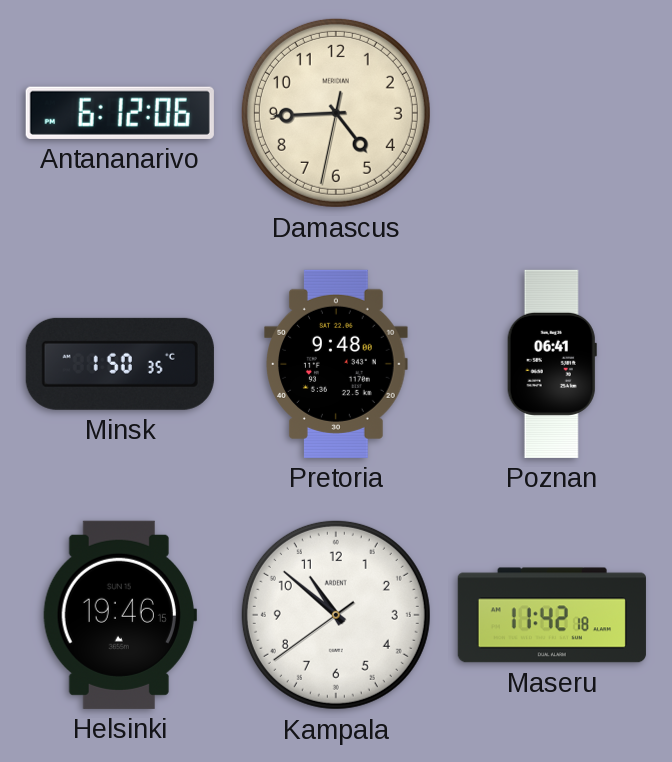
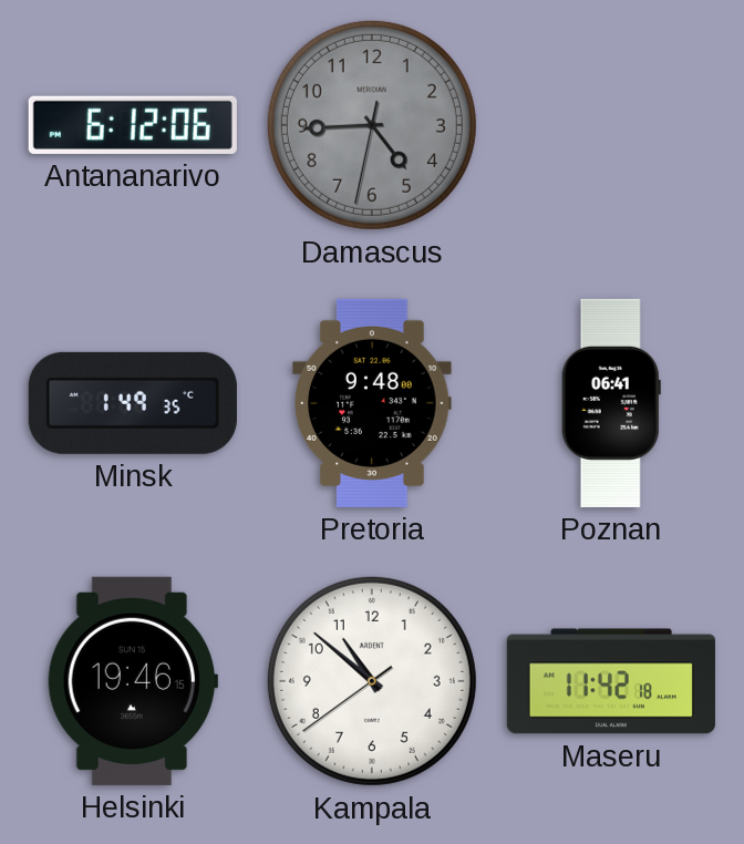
Damascus dial: cream -> grey (372, 125)
Minsk: 1:50 -> 1:49 (133, 403)
